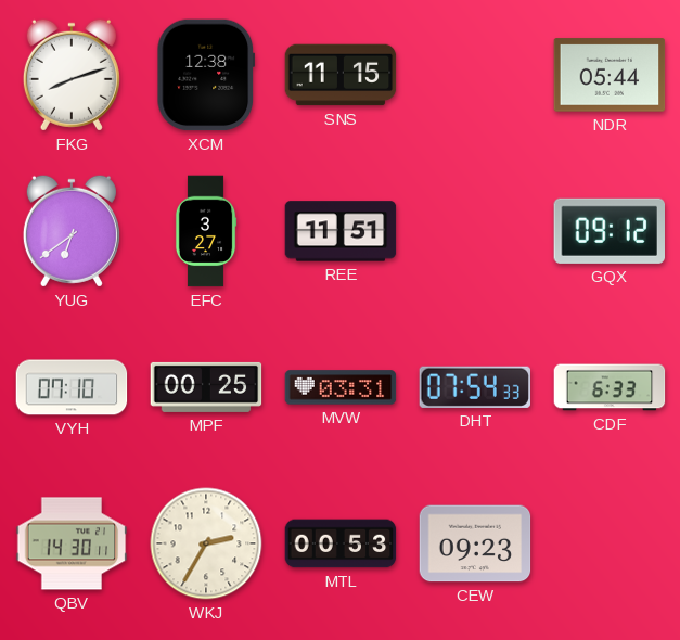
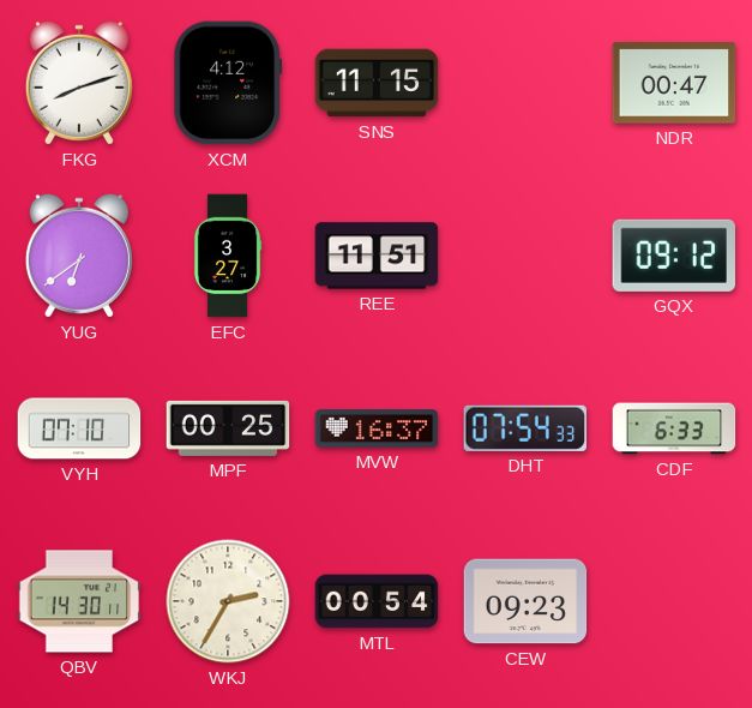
XCM: 12:38 -> 4:12 (228, 83)
NDR: 05:44 -> 00:47 (674, 83)
MVW: 03:31 -> 16:37 (377, 428)
MTL: 00:53 -> 00:54 (377, 601)
